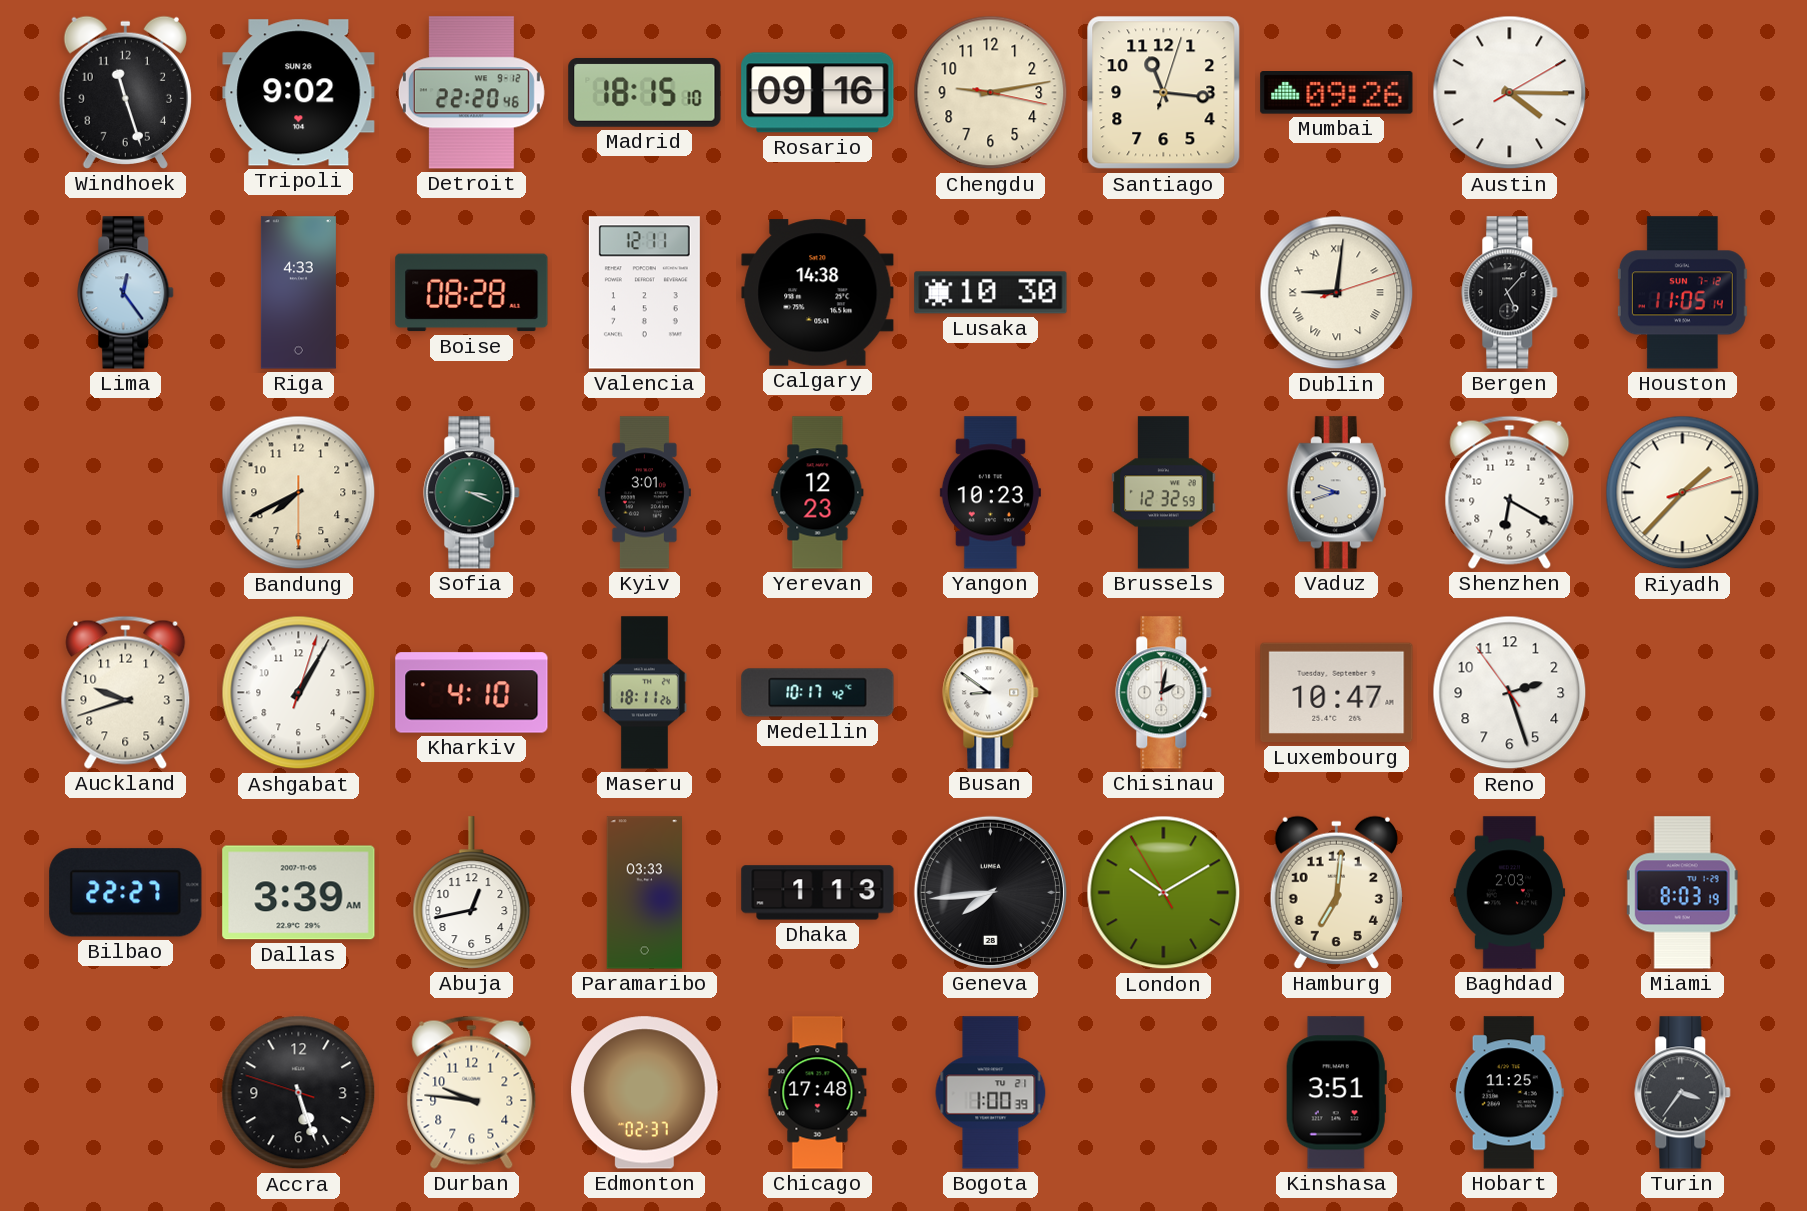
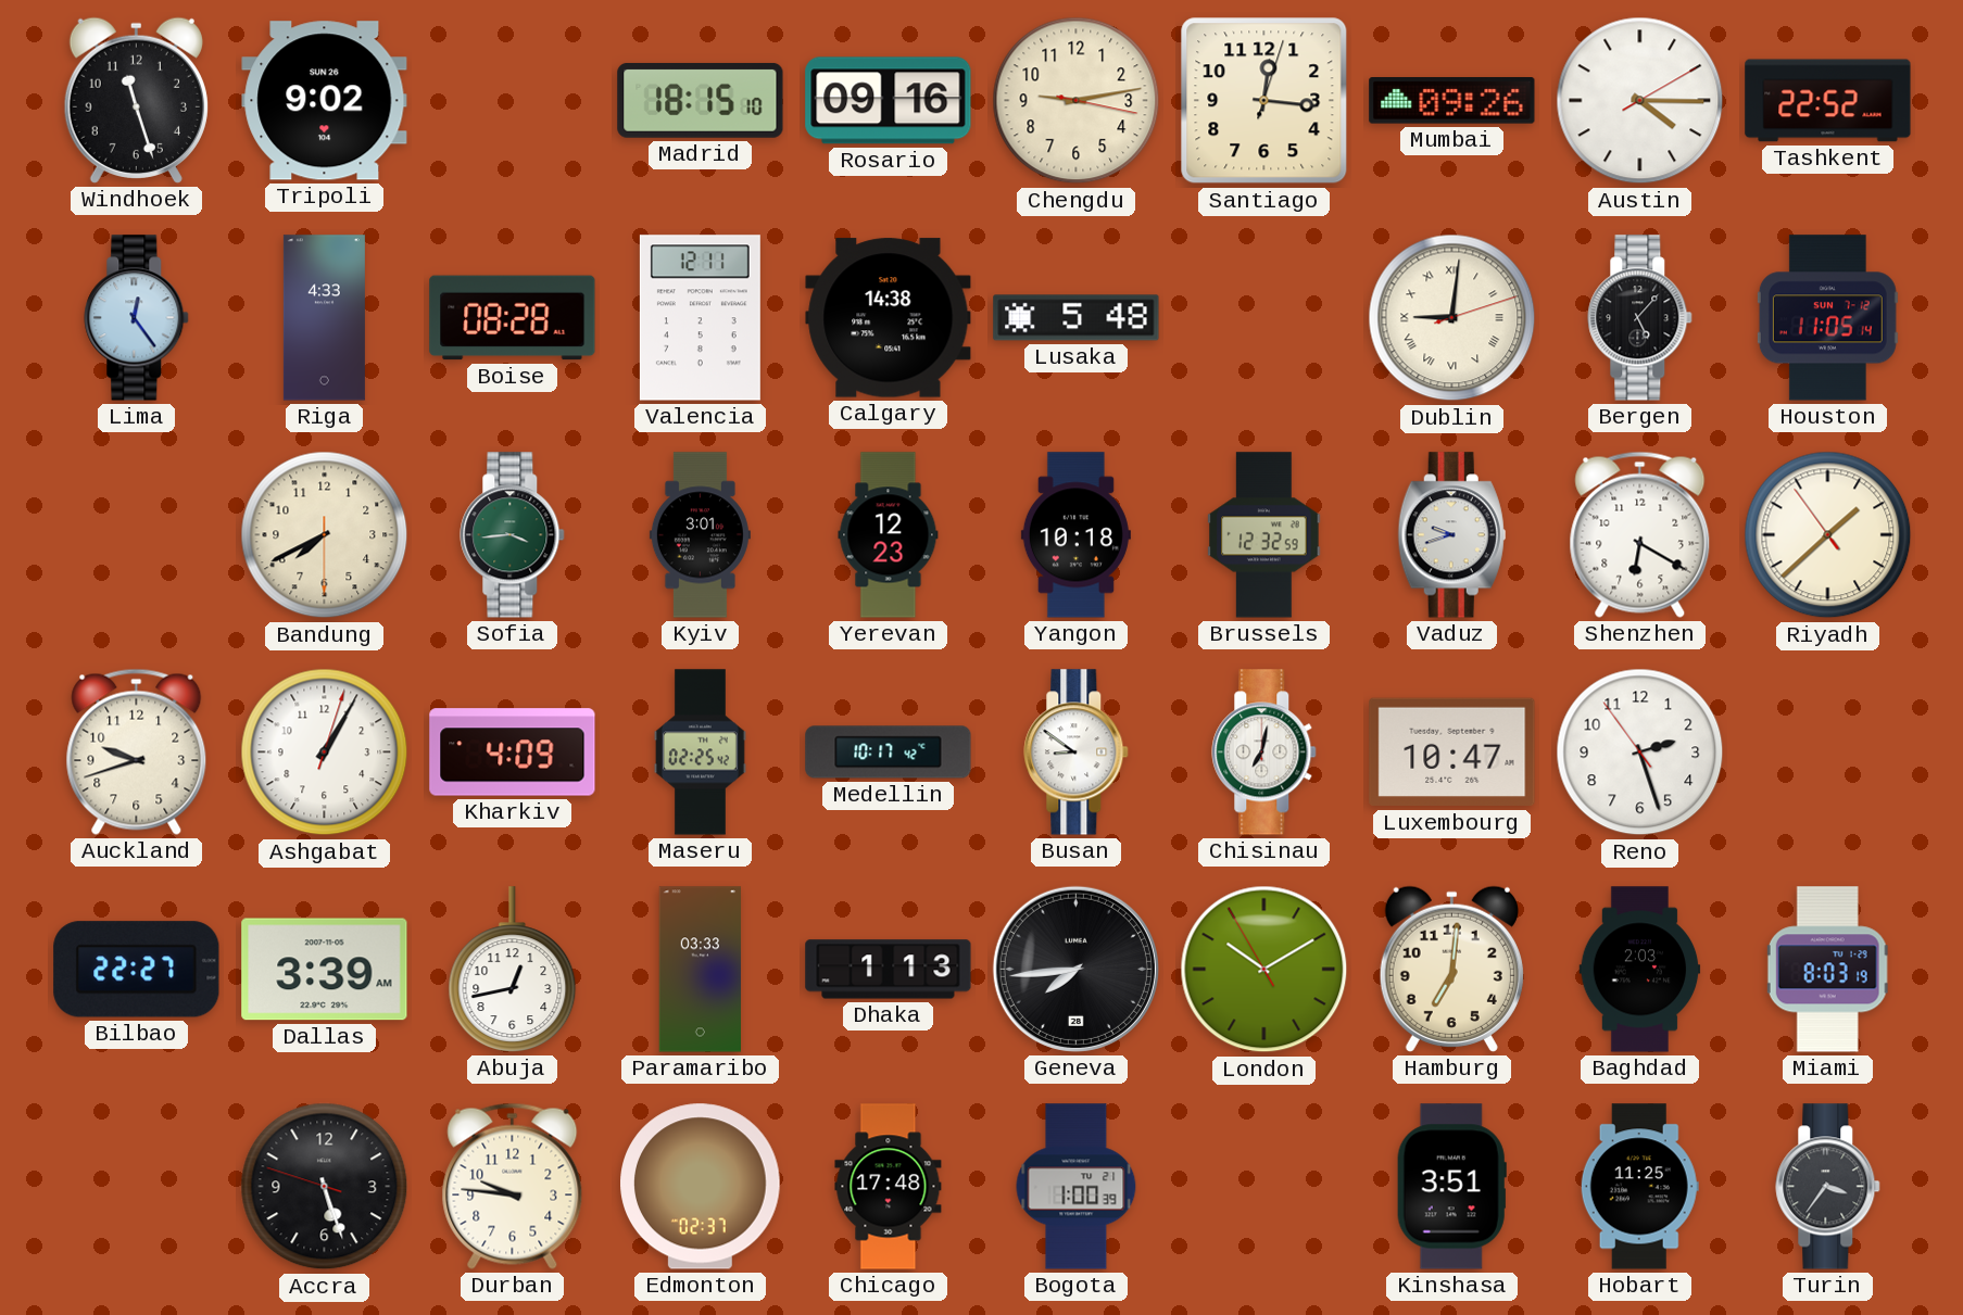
Detroit: 22:20 -> none (471, 93)
Santiago: 11:16 -> 12:16 (1264, 101)
Tashkent: none -> 22:52 (1828, 101)
Lusaka: 10:30 -> 5:48 (1077, 318)
Sofia: 3:19 -> 3:44 (513, 535)
Yangon: 10:23 -> 10:18 (1075, 535)
Riyadh: 1:37:12 -> 1:37:54 (1828, 535)
Kharkiv: 4:10 -> 4:09 (513, 753)
Maseru: 18:11 -> 02:25 (700, 753)
Chisinau: 2:02 -> 7:02 (1264, 753)
